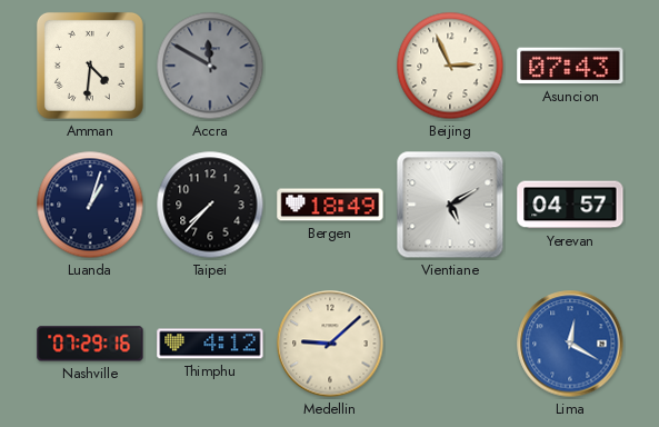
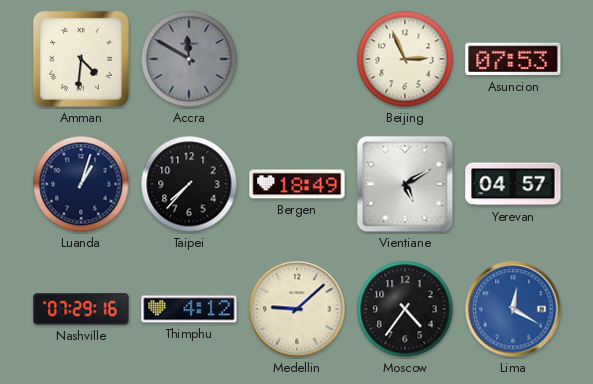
Asuncion: 07:43 -> 07:53 (513, 59)
Moscow: none -> 4:36 (405, 309)
